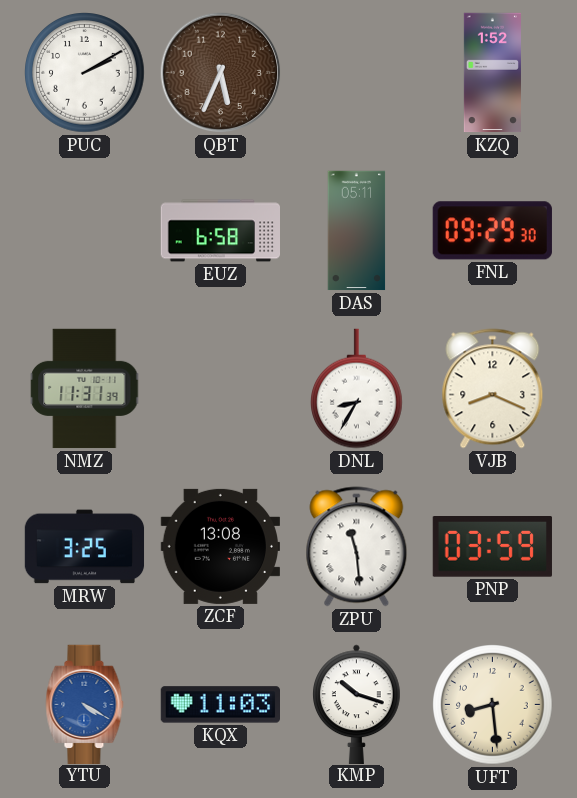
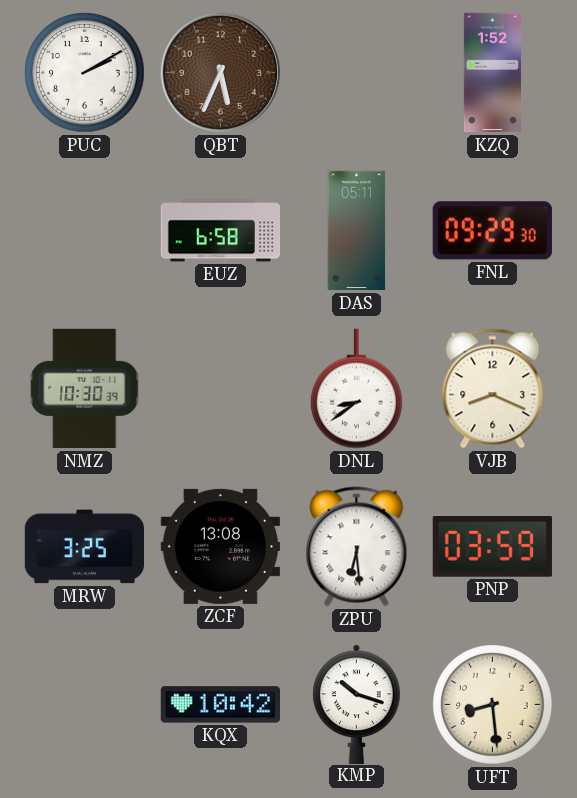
NMZ: 11:31 -> 10:30 (85, 389)
DNL: 8:35 -> 8:39 (357, 389)
ZPU: 11:29 -> 6:29 (357, 547)
YTU: 4:20 -> none (85, 704)
KQX: 11:03 -> 10:42 (220, 705)
